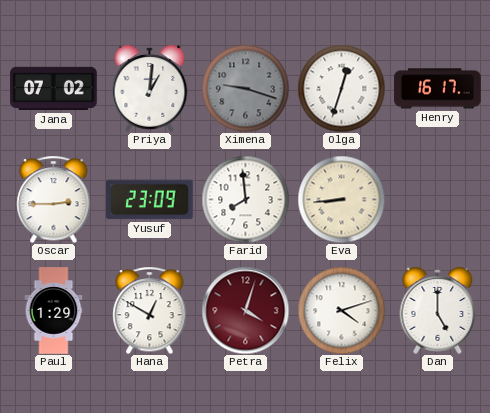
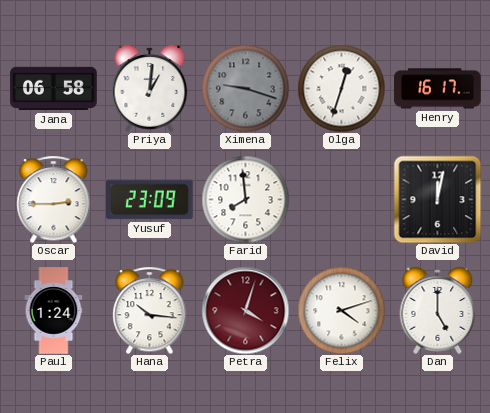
Jana: 07:02 -> 06:58 (54, 89)
Eva: 8:44 -> none (341, 199)
David: none -> 12:02 (437, 199)
Paul: 1:29 -> 1:24 (54, 311)
Hana: 12:50 -> 10:16 (150, 310)
